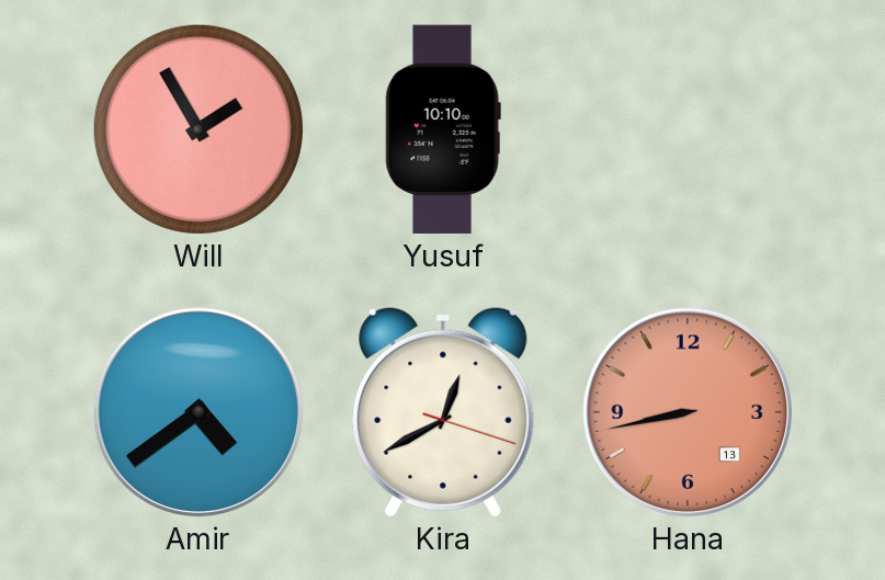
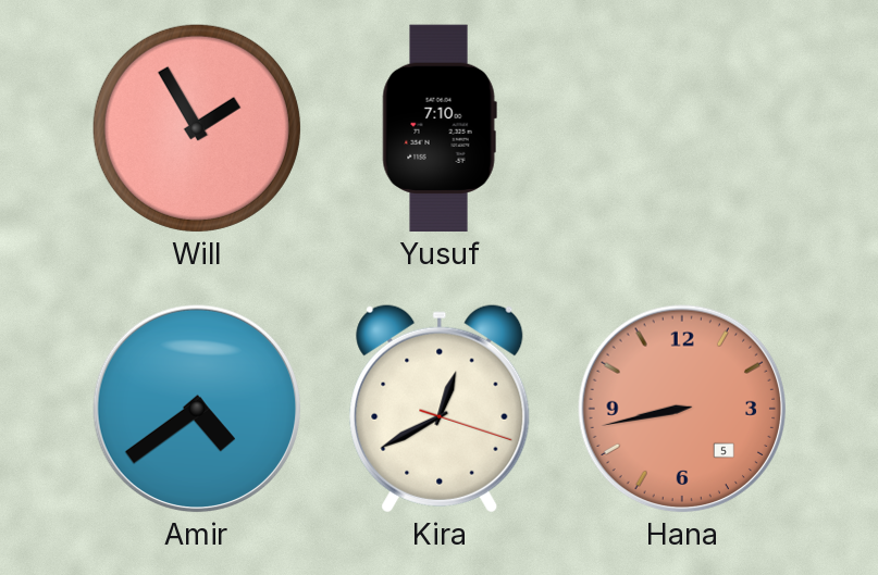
Yusuf: 10:10 -> 7:10 (440, 128)
Hana date: 13 -> 5 (682, 409)
